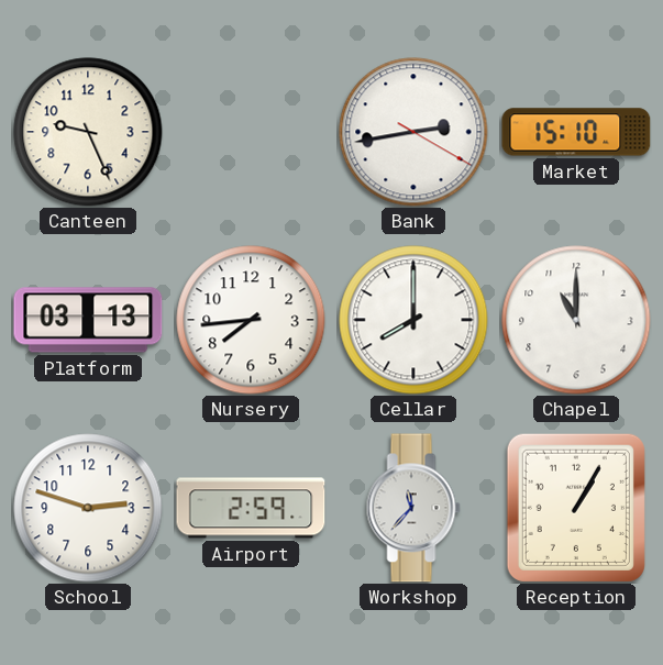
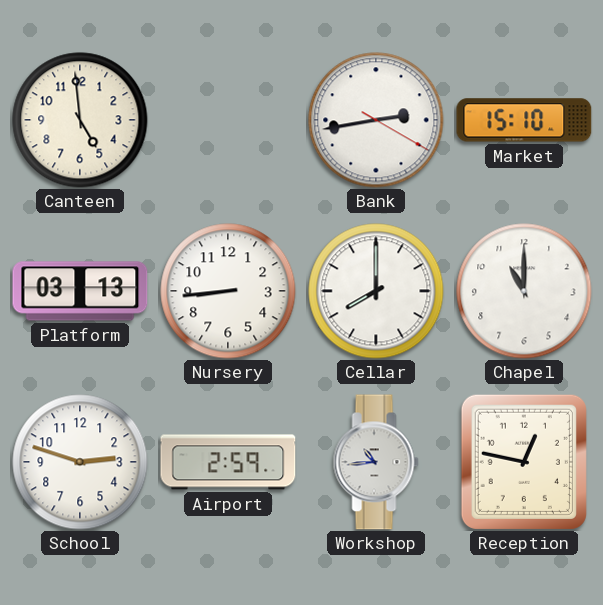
Canteen: 9:26 -> 4:59 (80, 120)
Nursery: 7:44 -> 8:44 (228, 291)
Workshop: 11:37 -> 10:44 (376, 462)
Reception: 1:05 -> 12:47 (524, 462)
